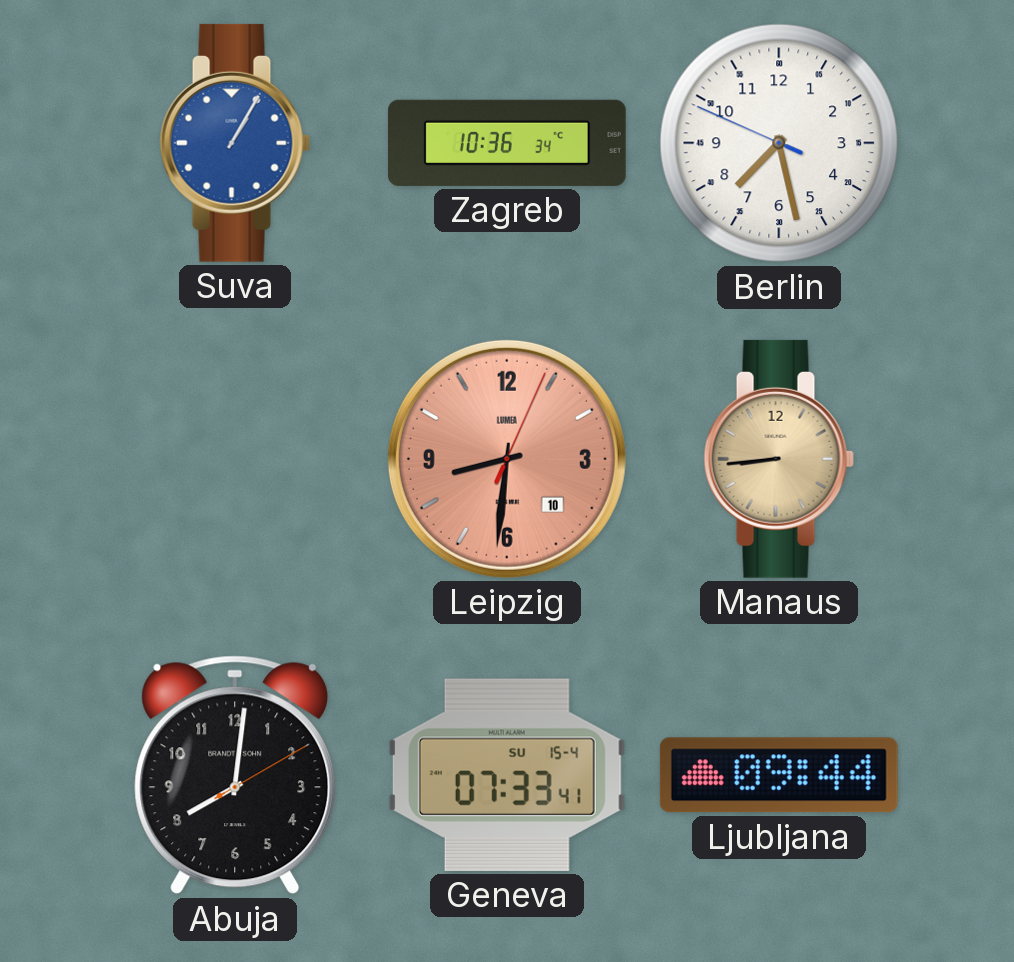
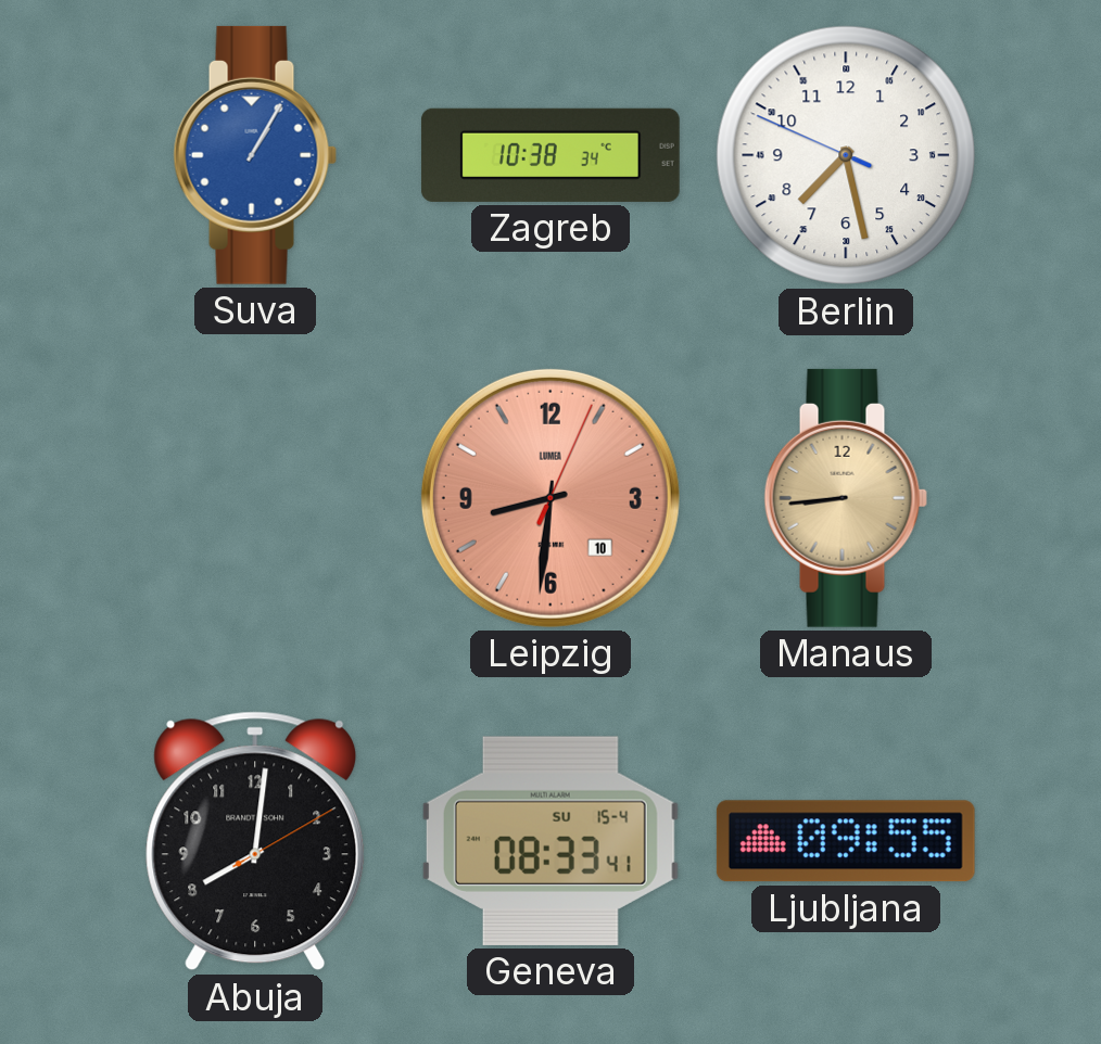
Zagreb: 10:36 -> 10:38 (550, 155)
Geneva: 07:33 -> 08:33 (550, 841)
Ljubljana: 09:44 -> 09:55 (846, 841)
